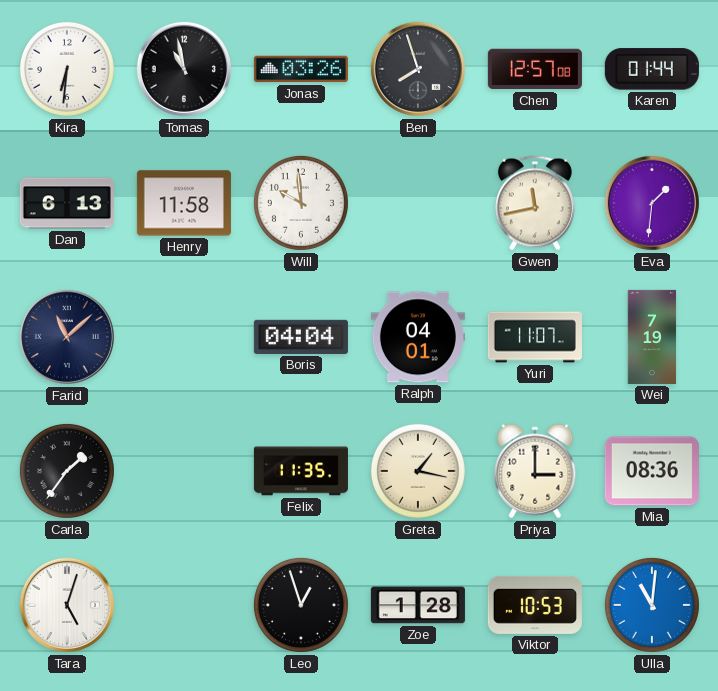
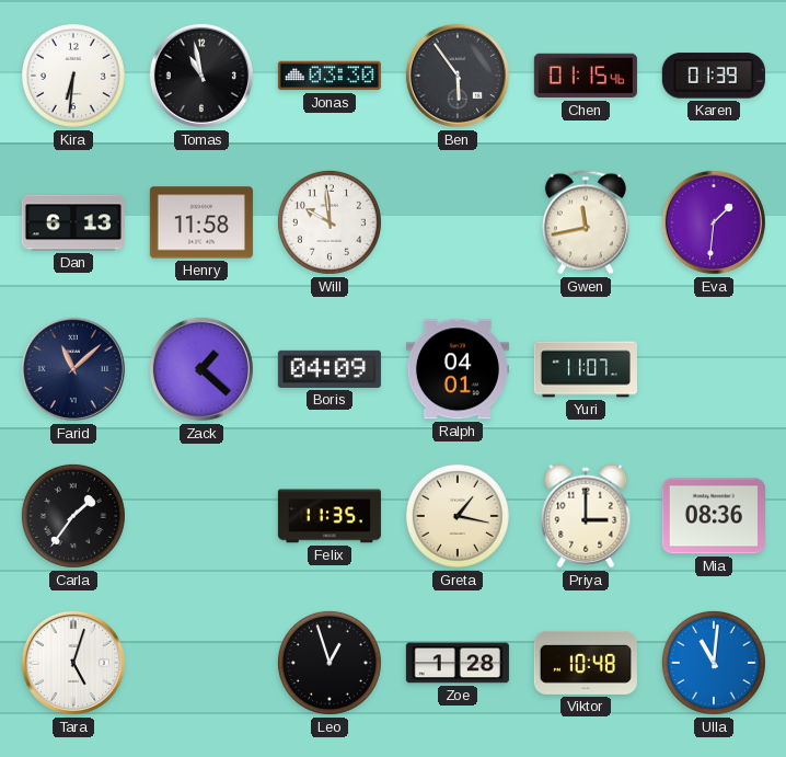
Jonas: 03:26 -> 03:30 (330, 76)
Ben: 7:57 -> 5:54 (458, 76)
Chen: 12:57 -> 01:15 (586, 76)
Karen: 01:44 -> 01:39 (714, 76)
Zack: none -> 1:22 (201, 369)
Boris: 04:04 -> 04:09 (330, 369)
Wei: 7:19 -> none (652, 337)
Viktor: 10:53 -> 10:48 (586, 663)
